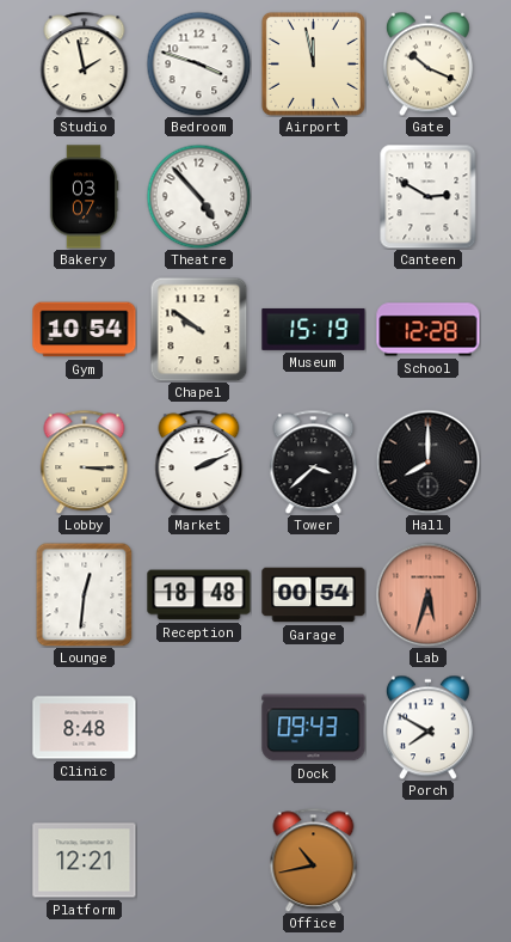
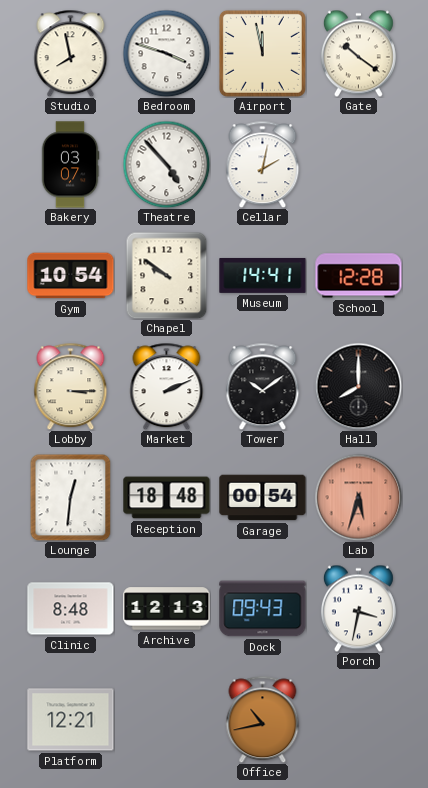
Studio: 1:58 -> 7:58 (71, 53)
Gate: 10:19 -> 10:21 (358, 53)
Cellar: none -> 2:02 (263, 164)
Canteen: 2:50 -> none (429, 196)
Museum: 15:19 -> 14:41 (263, 275)
Tower: 3:38 -> 10:09 (263, 386)
Archive: none -> 12:13 (167, 609)
Porch: 7:50 -> 3:32 (358, 608)
